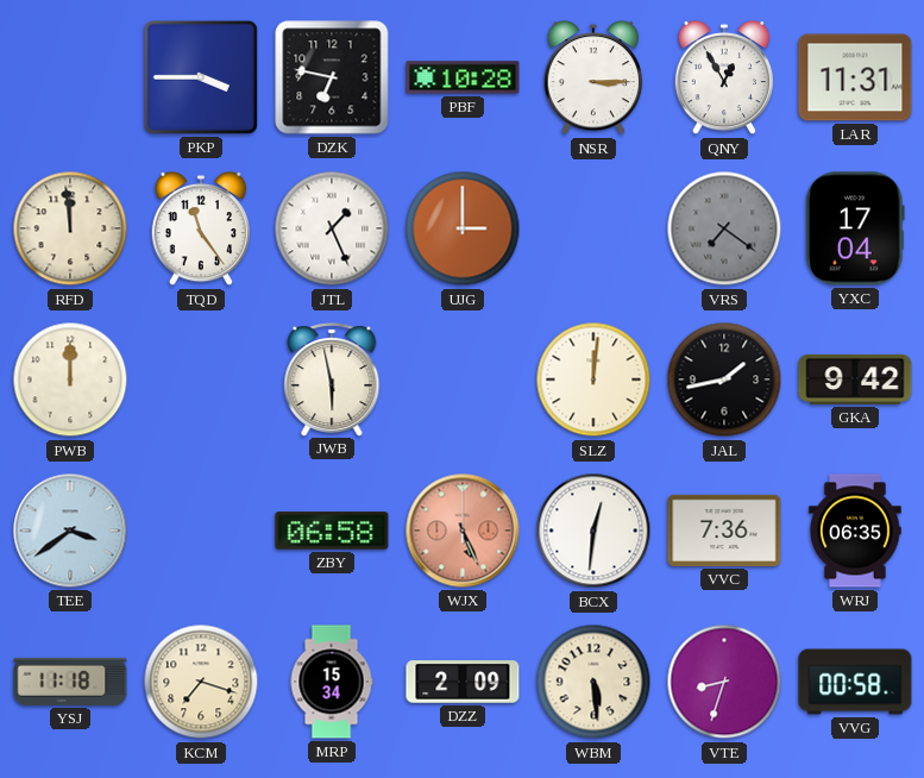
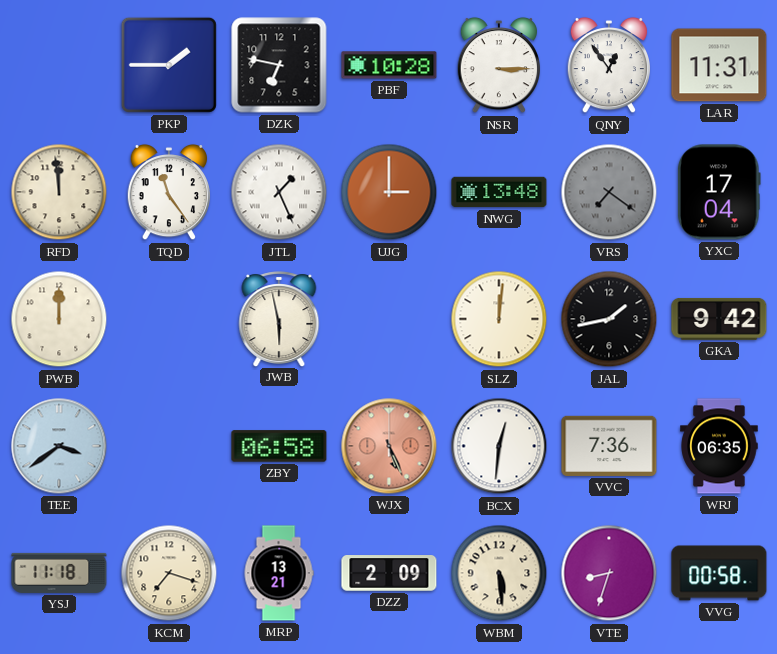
PKP: 3:45 -> 1:45 (169, 65)
QNY: 12:55 -> 12:54 (608, 65)
NWG: none -> 13:48 (499, 192)
MRP: 15:34 -> 13:21 (279, 573)
